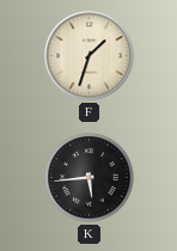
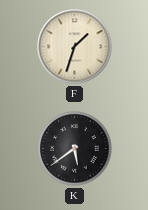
K: 5:44 -> 5:39 (75, 149)
